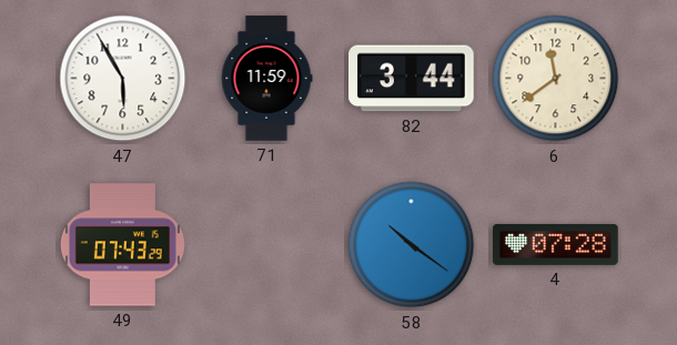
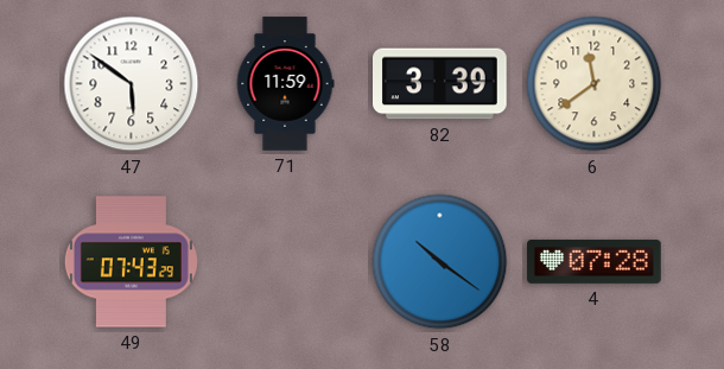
47: 5:55 -> 5:51 (132, 84)
82: 3:44 -> 3:39 (440, 84)
